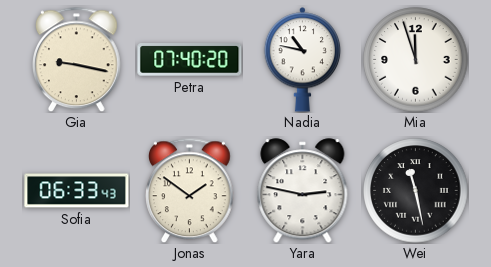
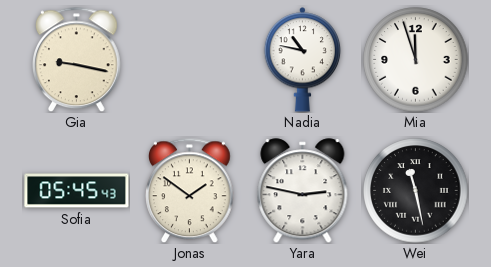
Petra: 07:40 -> none (190, 60)
Sofia: 06:33 -> 05:45 (77, 191)
